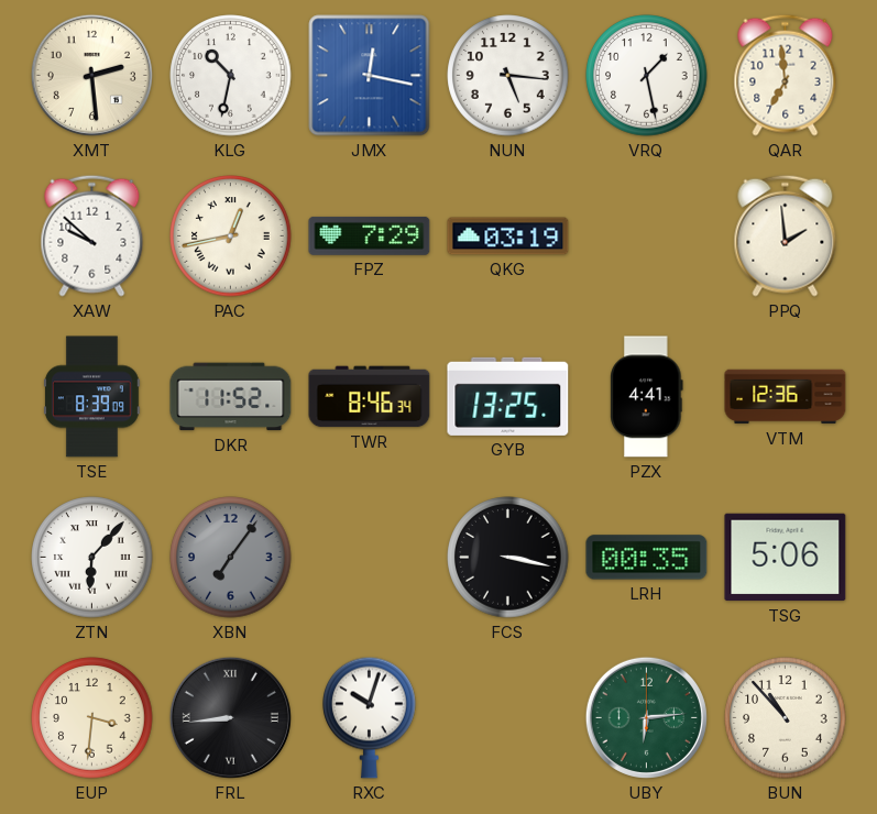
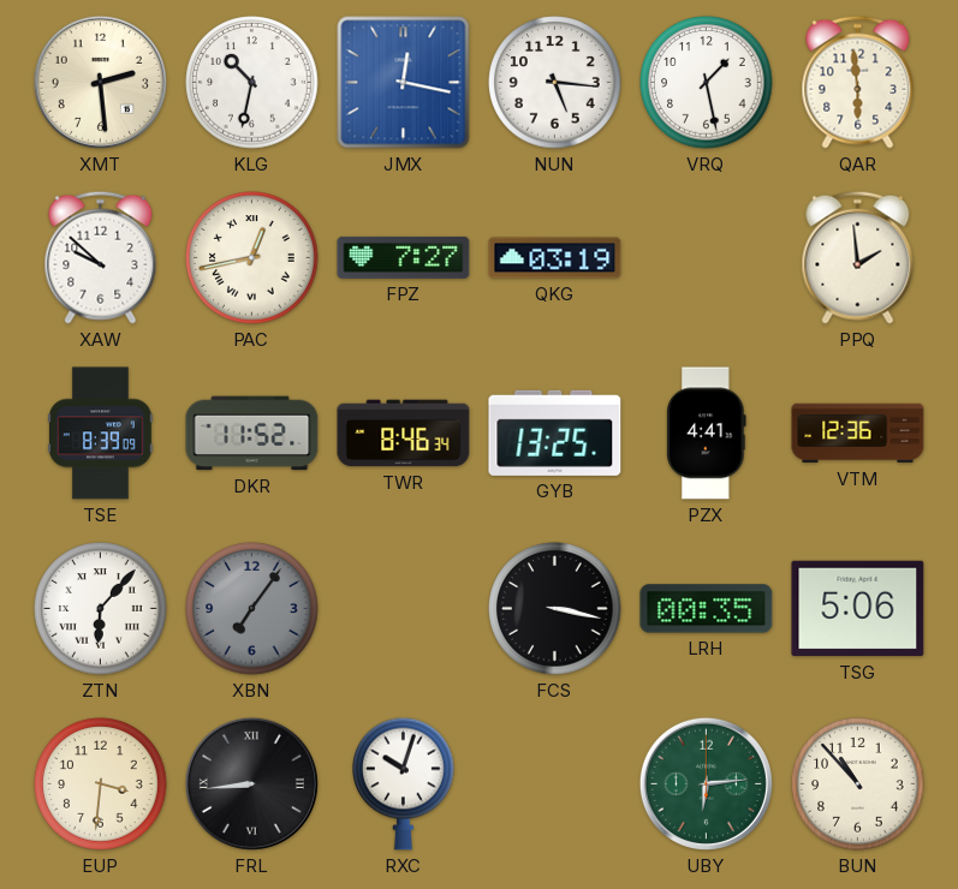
QAR: 6:59 -> 5:59 (858, 82)
FPZ: 7:29 -> 7:27 (404, 257)
